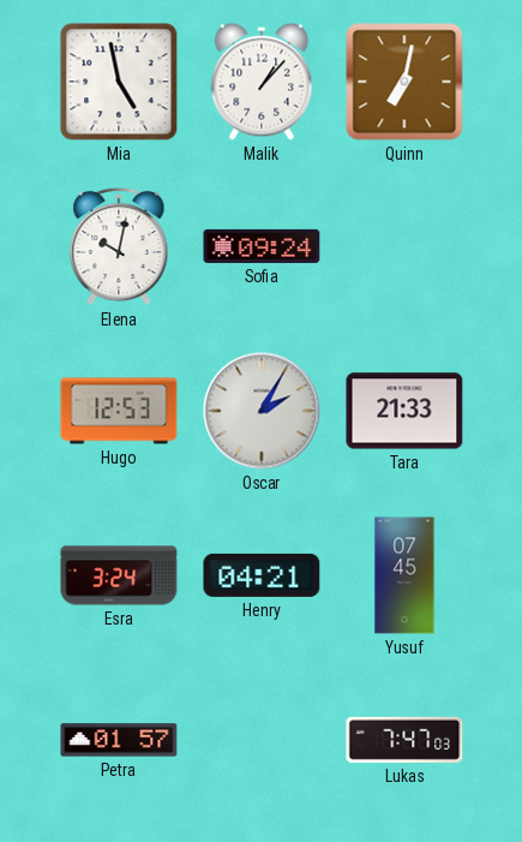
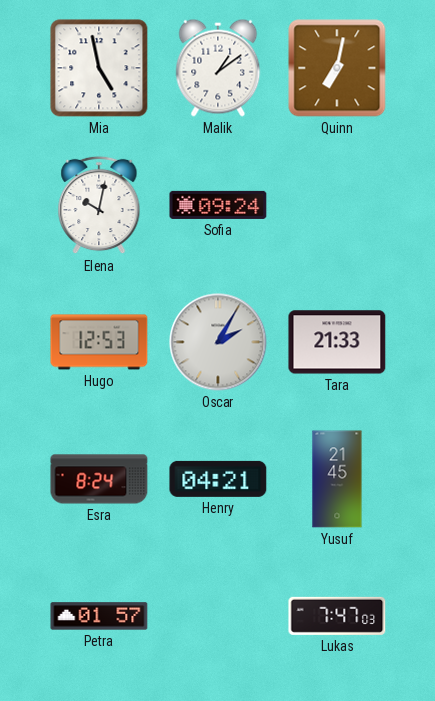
Malik: 1:07 -> 1:09 (218, 68)
Esra: 3:24 -> 8:24 (99, 479)
Yusuf: 07:45 -> 21:45 (337, 479)
